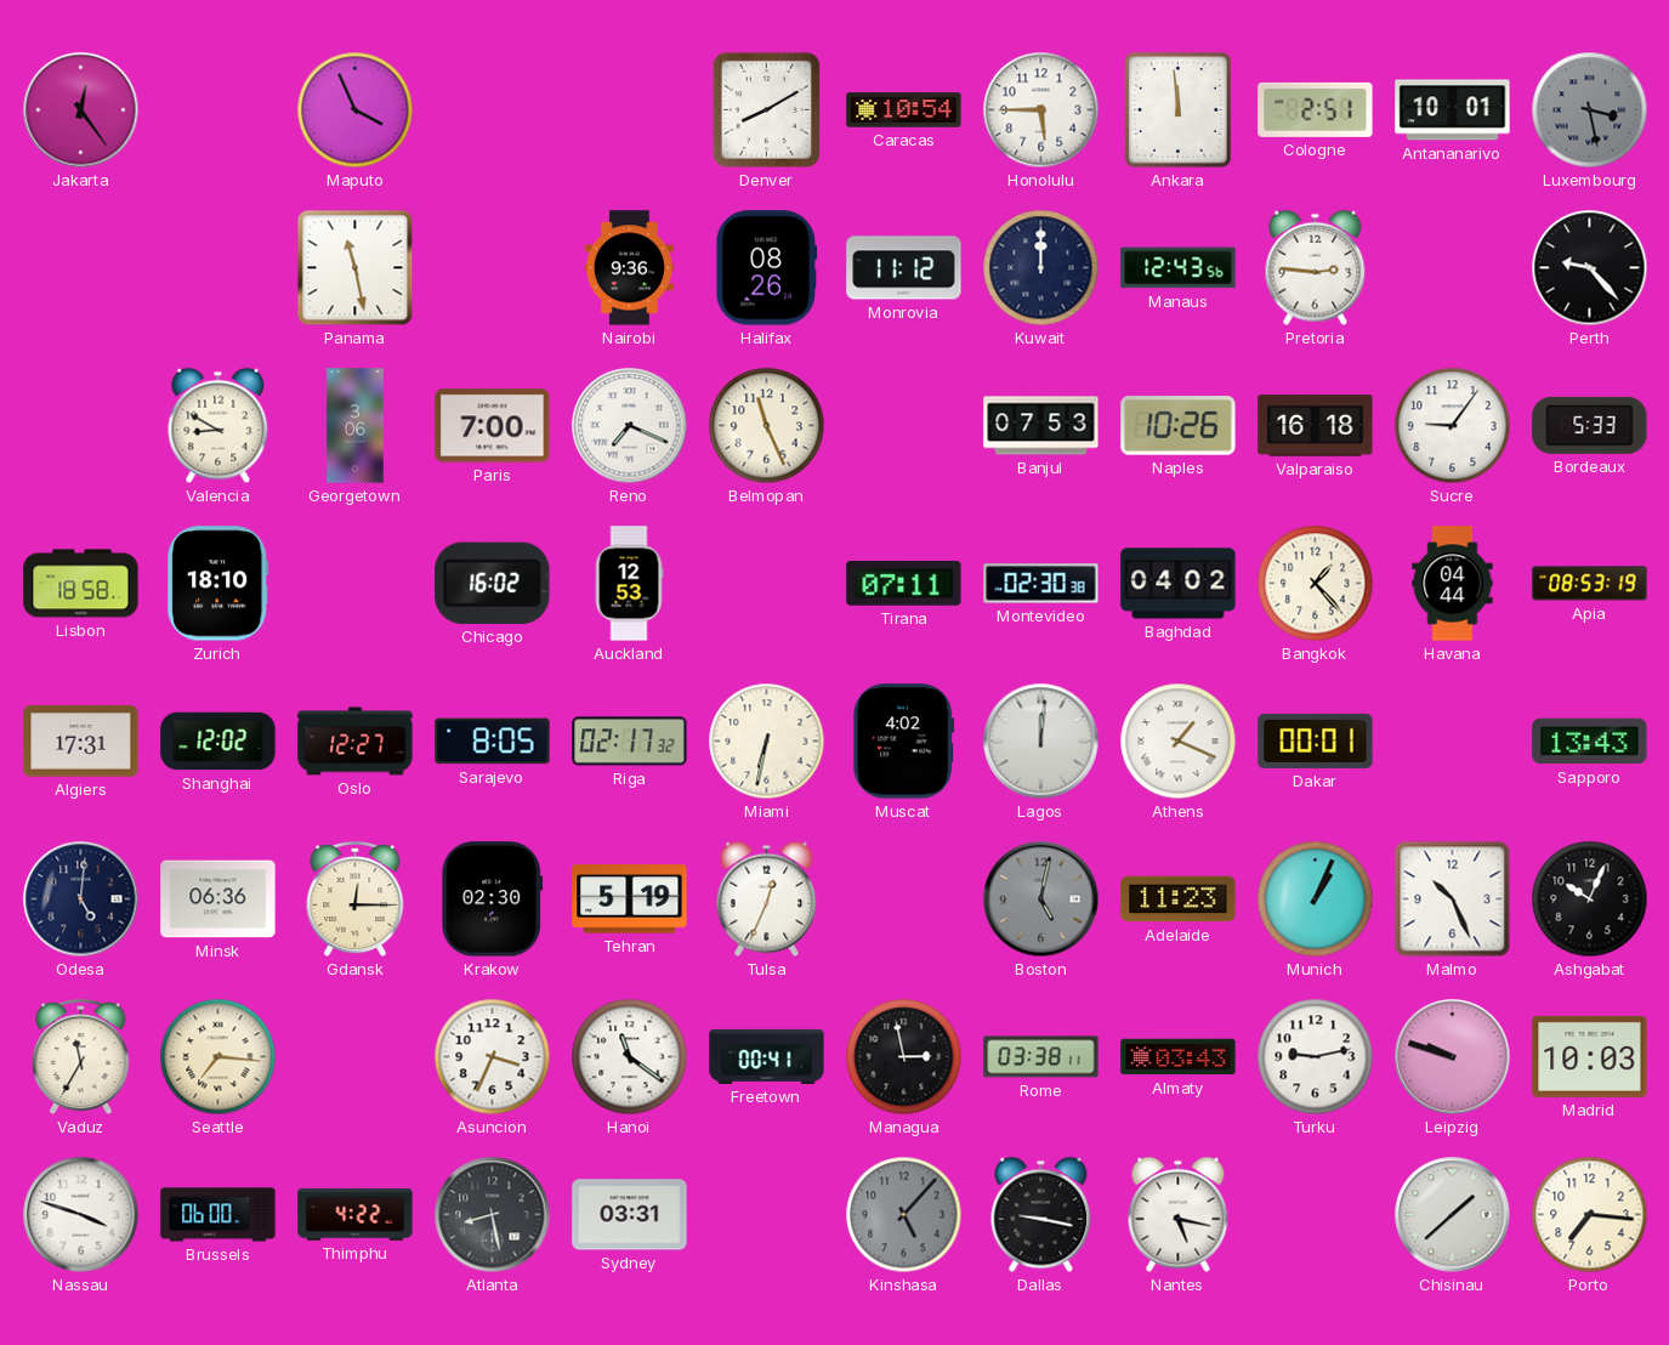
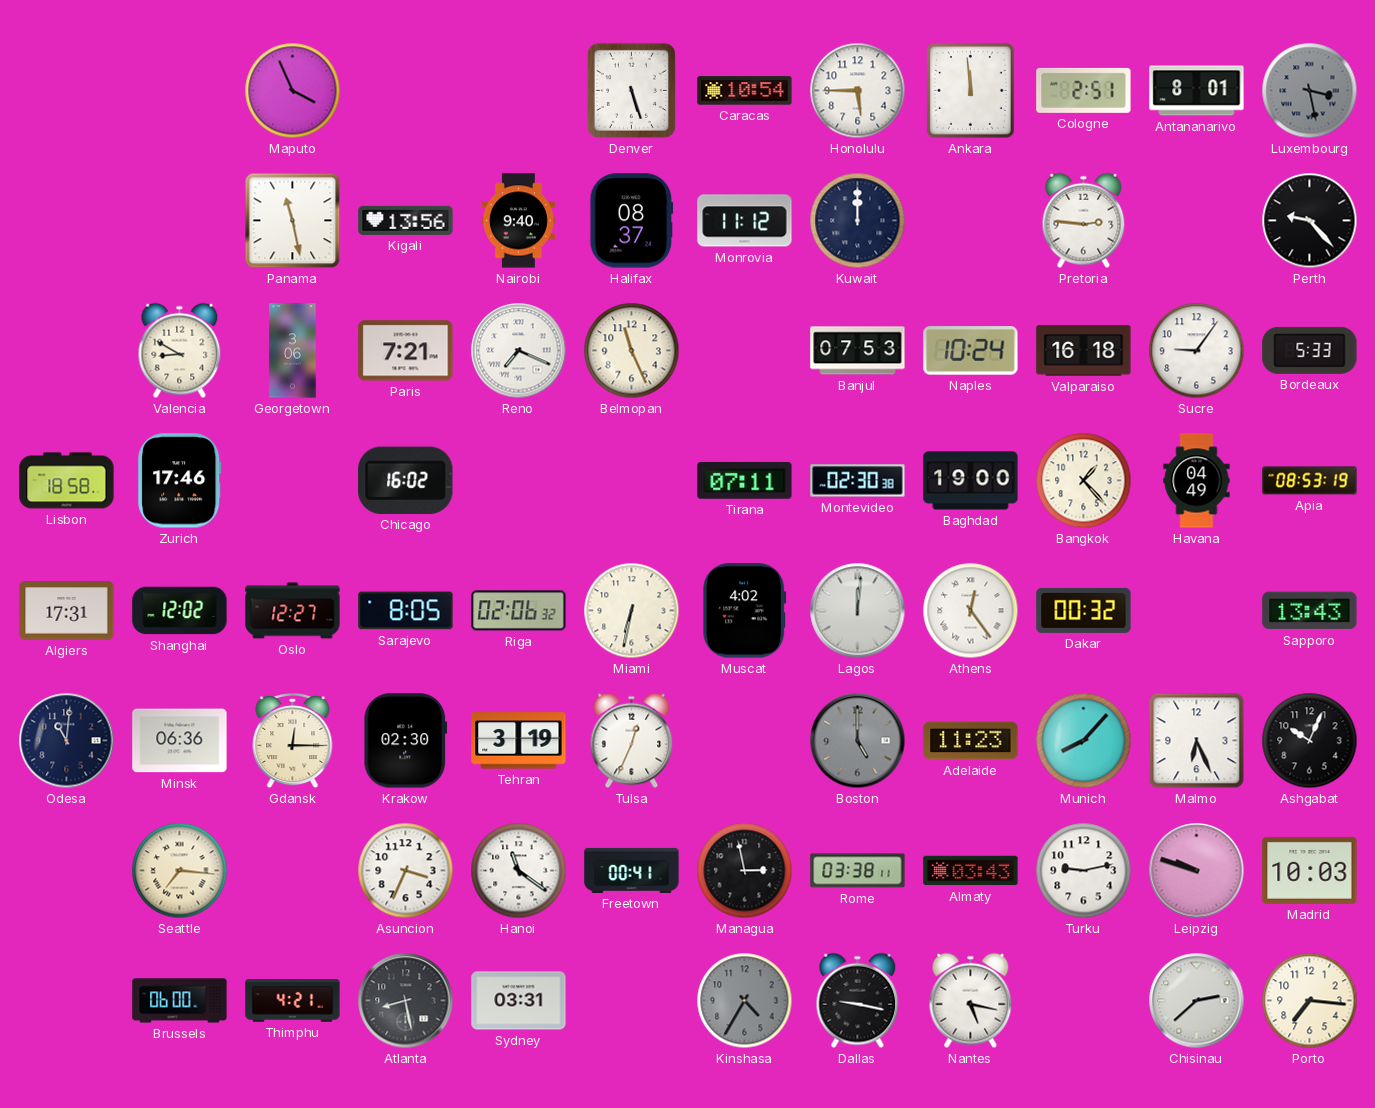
Jakarta: 12:24 -> none (81, 110)
Denver: 8:10 -> 5:27 (631, 90)
Antananarivo: 10:01 -> 8:01 (1197, 91)
Kigali: none -> 13:56 (406, 220)
Nairobi: 9:36 -> 9:40 (518, 221)
Halifax: 08:26 -> 08:37 (632, 221)
Manaus: 12:43 -> none (1179, 268)
Paris: 7:00 -> 7:21 (406, 351)
Naples: 10:26 -> 10:24 (971, 351)
Zurich: 18:10 -> 17:46 (180, 481)
Auckland: 12:53 -> none (629, 584)
Baghdad: 04:02 -> 19:00 (971, 481)
Havana: 04:44 -> 04:49 (1197, 481)
Riga: 02:17 -> 02:06 (519, 611)
Athens: 1:19 -> 12:24 (971, 611)
Dakar: 00:01 -> 00:32 (1084, 610)
Odesa: 5:01 -> 11:01 (67, 741)
Tehran: 5:19 -> 3:19 (519, 741)
Boston: 5:02 -> 5:00 (858, 741)
Munich: 1:04 -> 8:07 (1084, 741)
Malmo: 10:26 -> 6:26 (1197, 741)
Vaduz: 11:35 -> none (81, 1057)
Nassau: 3:48 -> none (81, 1215)
Thimphu: 4:22 -> 4:21 (293, 1001)
Kinshasa: 5:07 -> 4:35 (745, 1001)
Chisinau: 1:38 -> 2:38 (1197, 1001)
